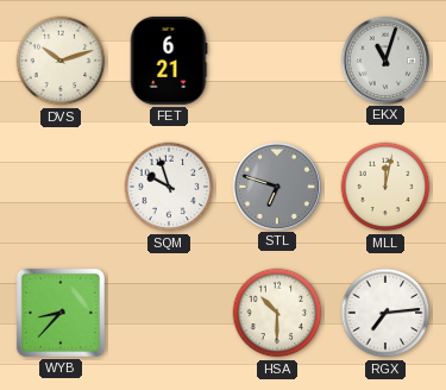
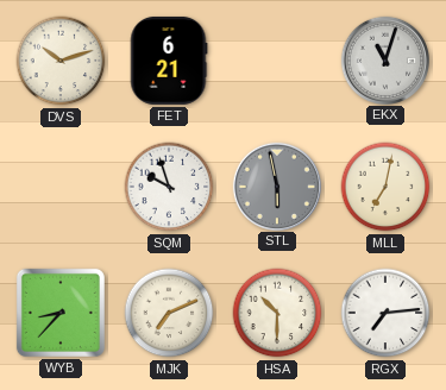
STL: 6:48 -> 5:58 (276, 185)
MLL: 12:02 -> 7:02 (385, 187)
MJK: none -> 7:11 (169, 313)
